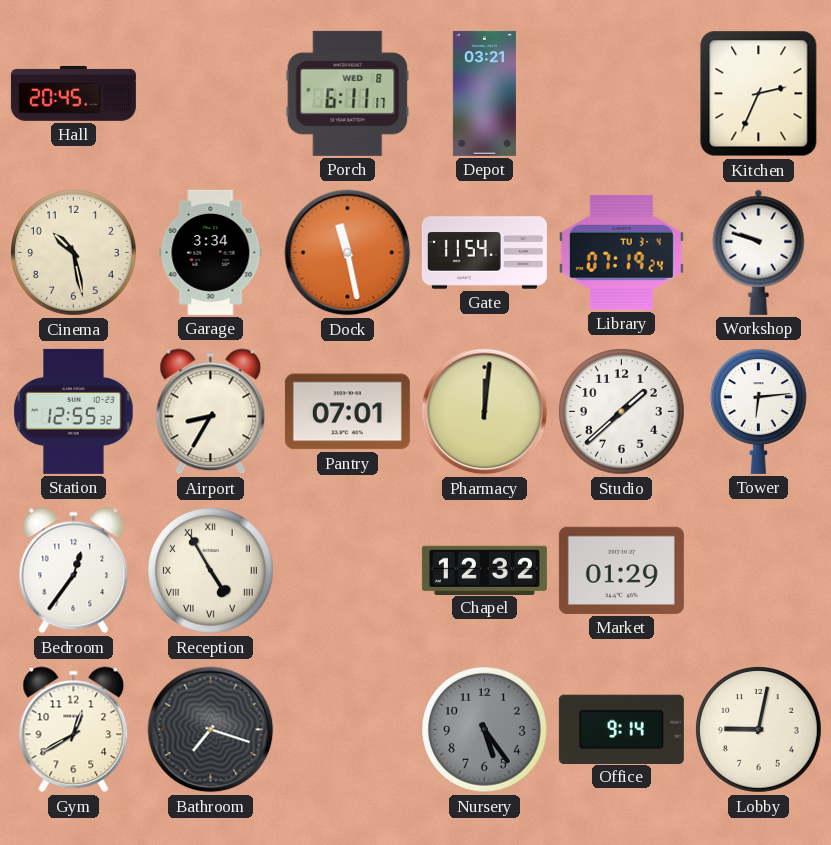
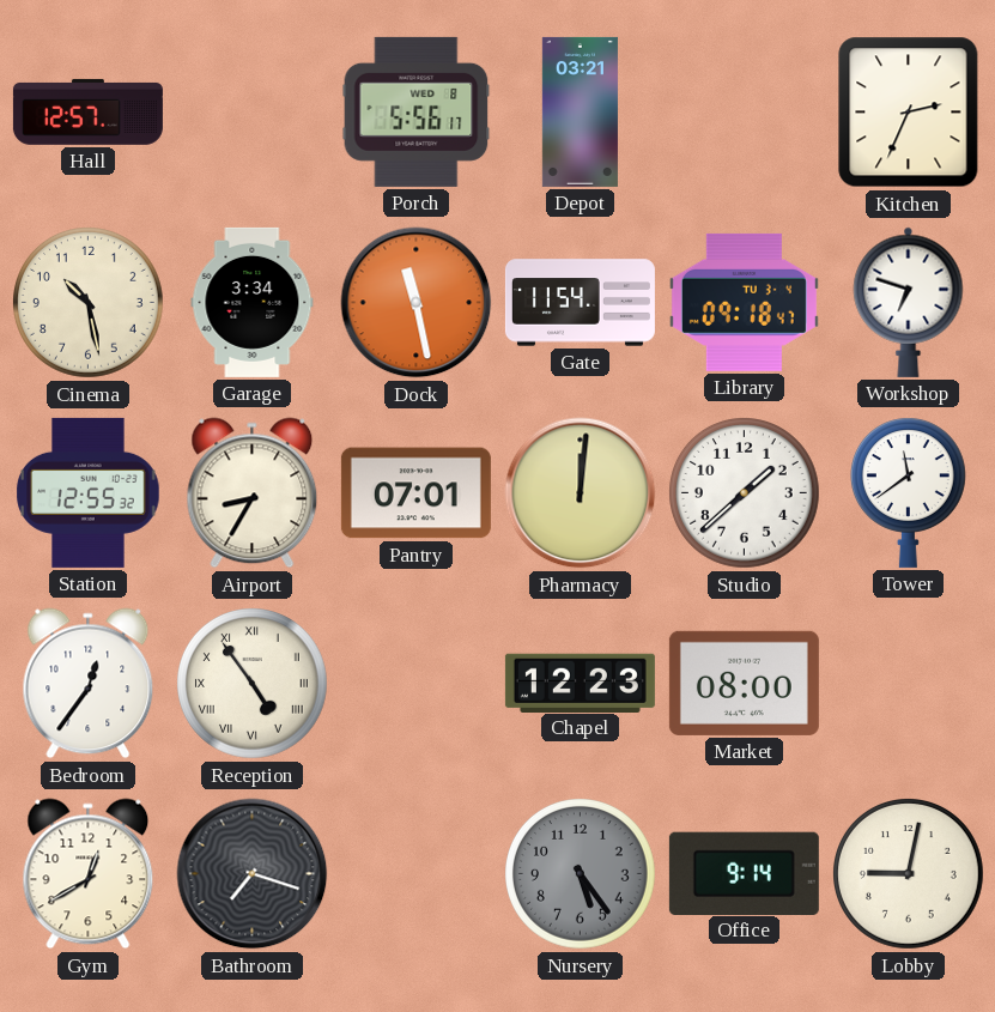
Hall: 20:45 -> 12:57 (87, 111)
Porch: 6:11 -> 5:56 (417, 111)
Library: 07:19 -> 09:18 (744, 302)
Workshop: 9:48 -> 6:48 (909, 302)
Tower: 6:14 -> 11:39 (908, 492)
Reception: 4:55 -> 4:54 (253, 684)
Chapel: 12:32 -> 12:23 (580, 683)
Market: 01:29 -> 08:00 (744, 683)
